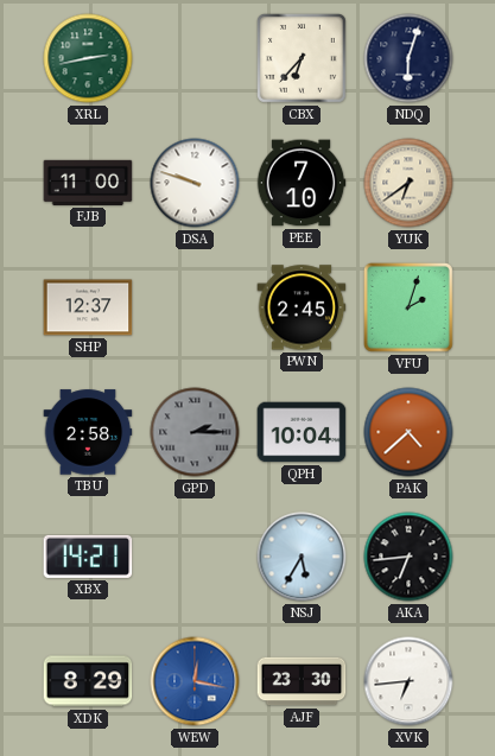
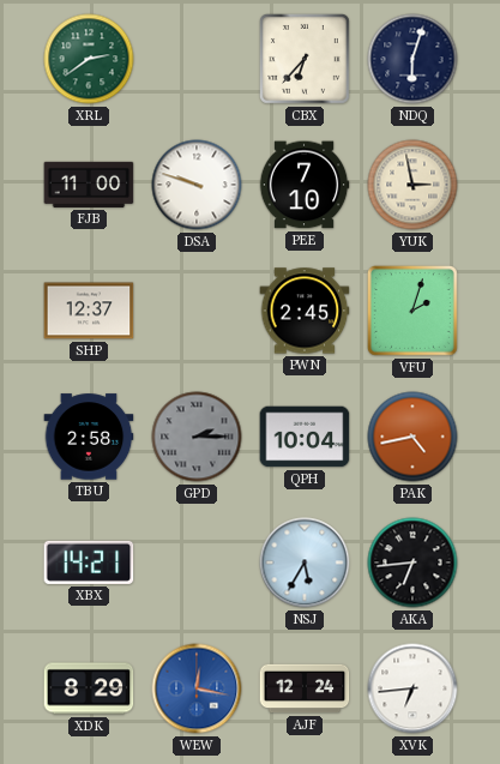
XRL: 2:43 -> 2:39 (89, 59)
YUK: 6:39 -> 2:58 (412, 185)
PAK: 4:38 -> 4:43 (412, 437)
AJF: 23:30 -> 12:24 (305, 688)
